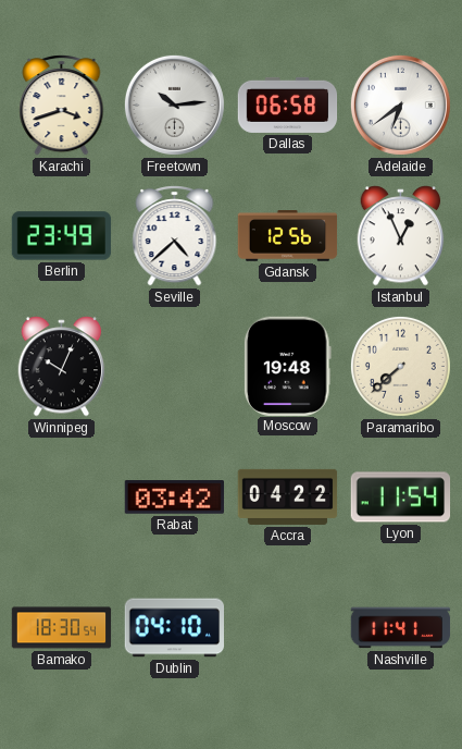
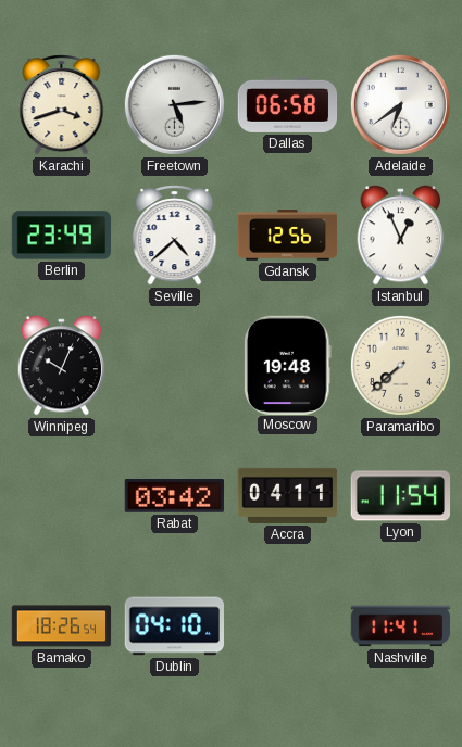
Freetown: 10:14 -> 5:14 (174, 104)
Accra: 04:22 -> 04:11 (288, 495)
Bamako: 18:30 -> 18:26 (62, 626)
